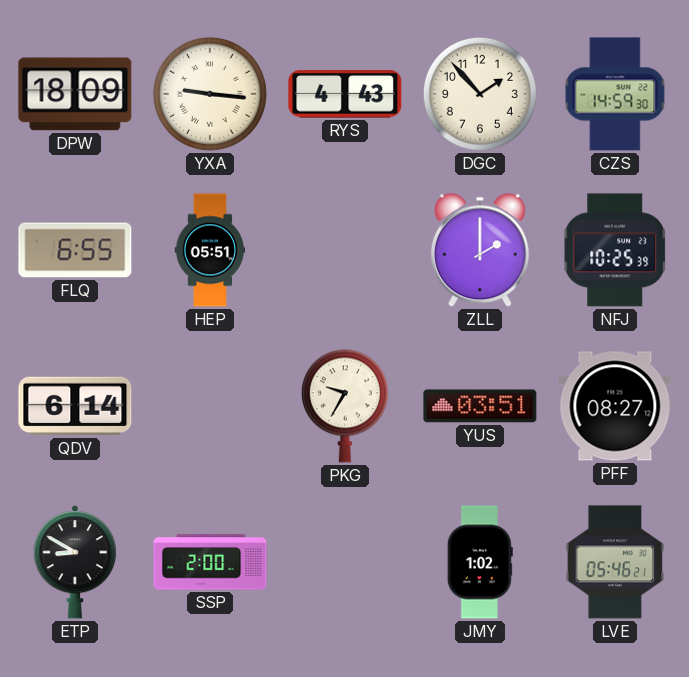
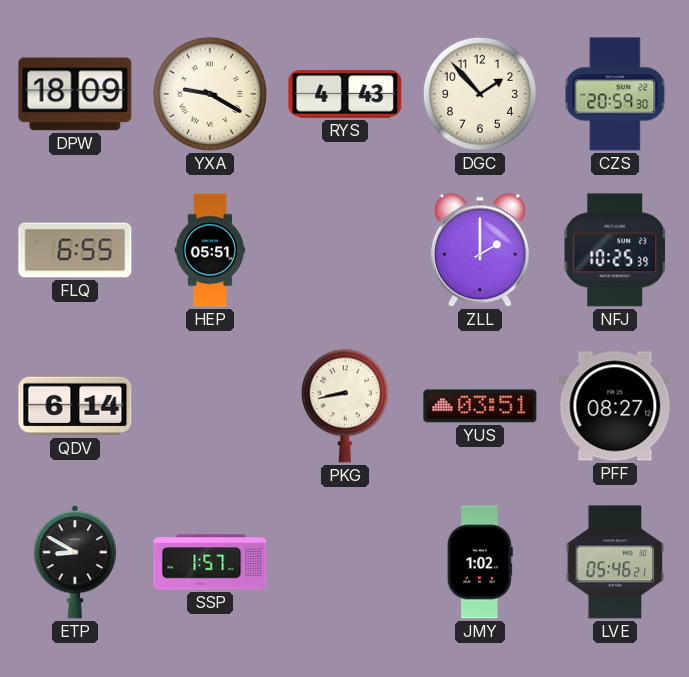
YXA: 9:16 -> 9:20 (210, 94)
CZS: 14:59 -> 20:59 (615, 94)
PKG: 9:35 -> 8:43 (345, 406)
SSP: 2:00 -> 1:57 (210, 562)
